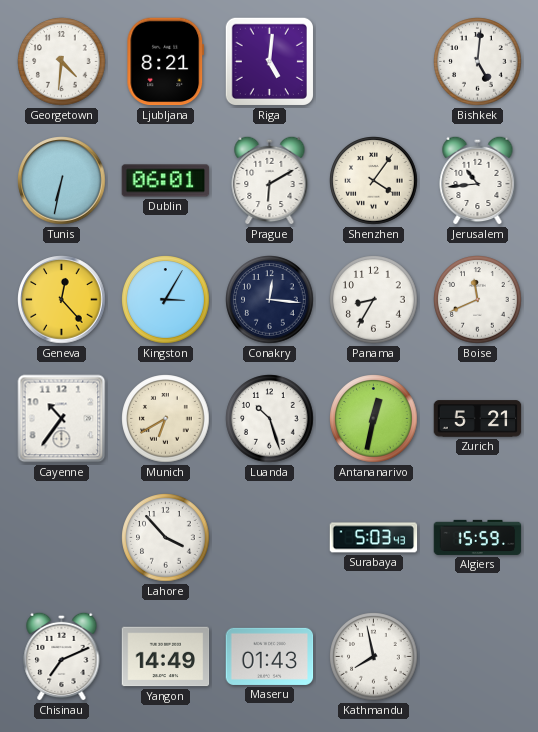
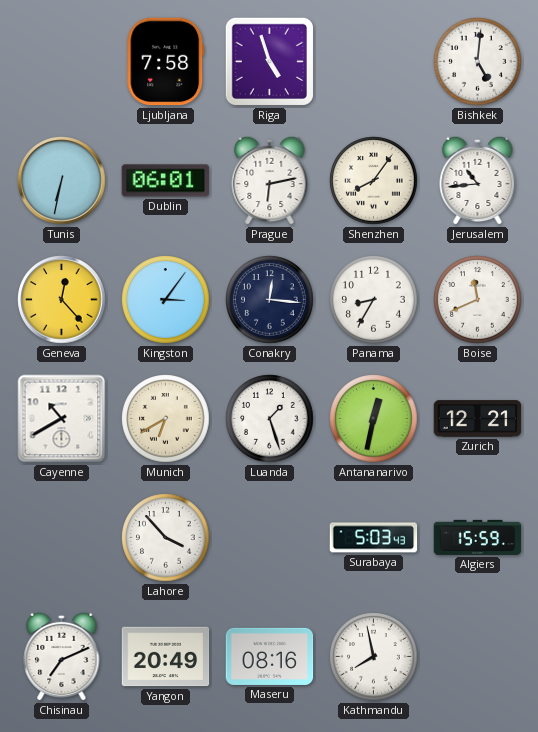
Georgetown: 4:31 -> none (62, 62)
Ljubljana: 8:21 -> 7:58 (166, 62)
Riga: 5:01 -> 4:57 (269, 61)
Prague: 6:10 -> 6:13 (270, 180)
Shenzhen: 4:06 -> 8:06 (374, 181)
Kingston: 3:05 -> 3:06 (166, 300)
Cayenne: 10:36 -> 10:40 (62, 419)
Luanda: 10:27 -> 1:27 (270, 419)
Zurich: 5:21 -> 12:21 (478, 419)
Yangon: 14:49 -> 20:49 (166, 657)
Maseru: 01:43 -> 08:16 (270, 656)
